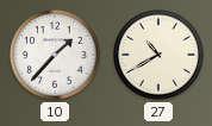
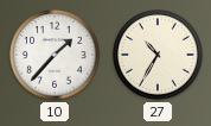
27: 10:40 -> 10:35 (158, 55)
